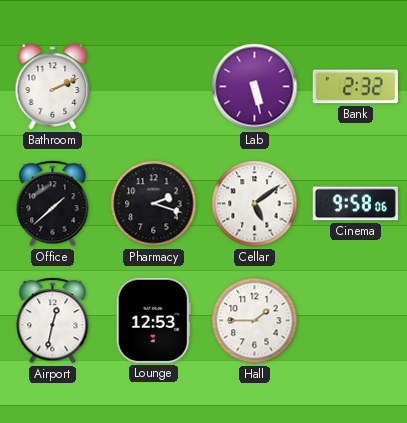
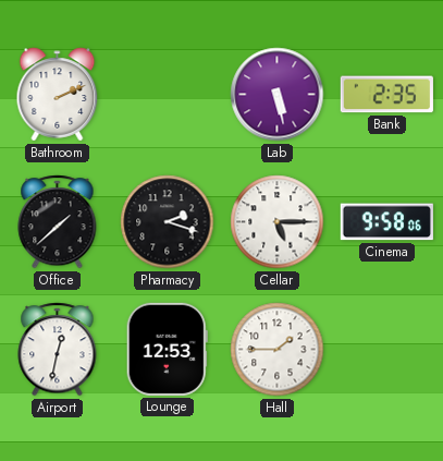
Bank: 2:32 -> 2:35 (386, 95)
Cellar: 5:09 -> 5:15 (278, 222)
